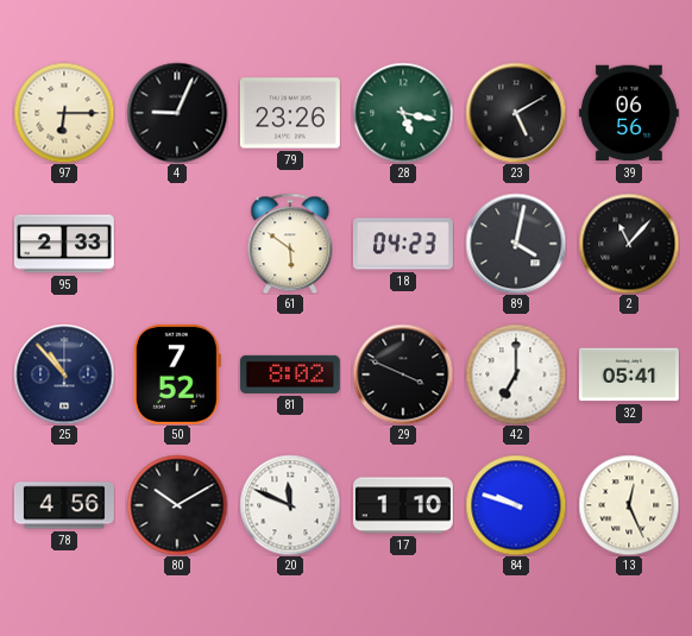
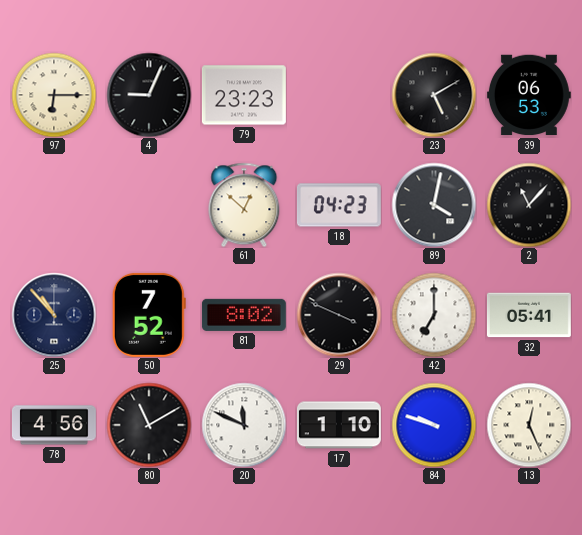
79: 23:26 -> 23:23 (244, 95)
28: 5:17 -> none (403, 113)
39: 06:56 -> 06:53 (529, 95)
95: 2:33 -> none (64, 244)
61: 5:51 -> 12:52 (244, 205)
80: 10:10 -> 11:10 (149, 425)
